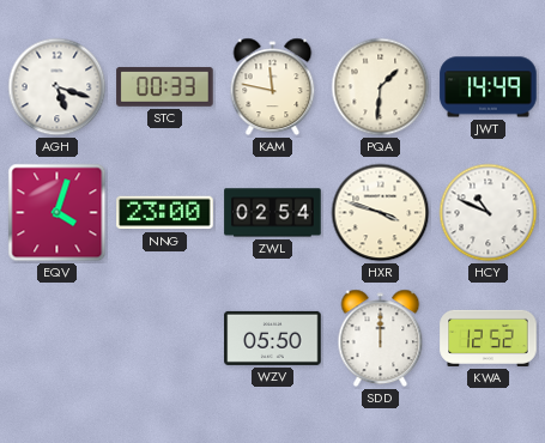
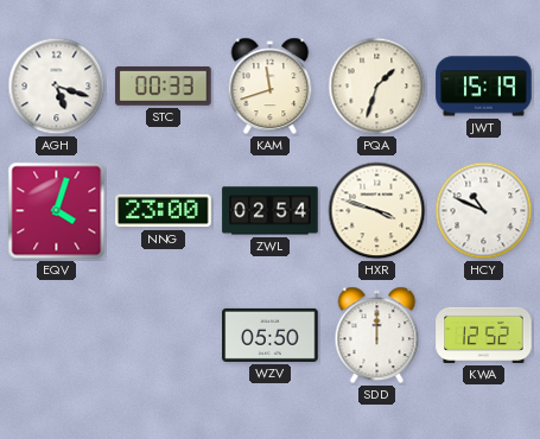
KAM: 11:47 -> 11:42 (271, 87)
PQA: 1:31 -> 1:33 (377, 87)
JWT: 14:49 -> 15:19 (484, 87)
